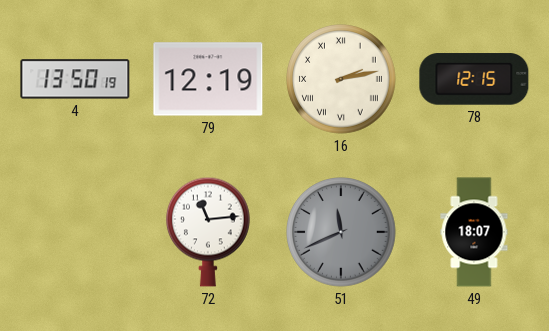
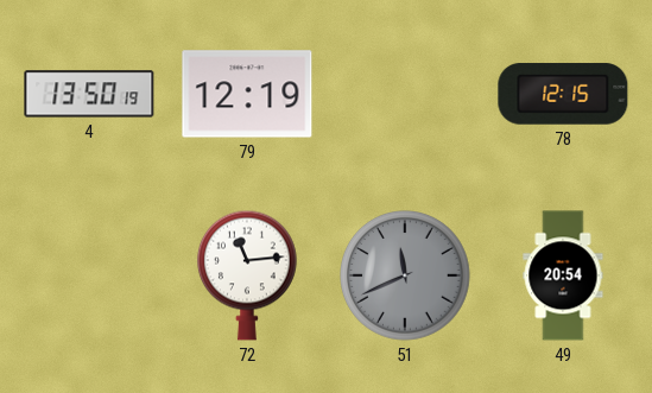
16: 2:13 -> none (342, 80)
49: 18:07 -> 20:54 (563, 275)
